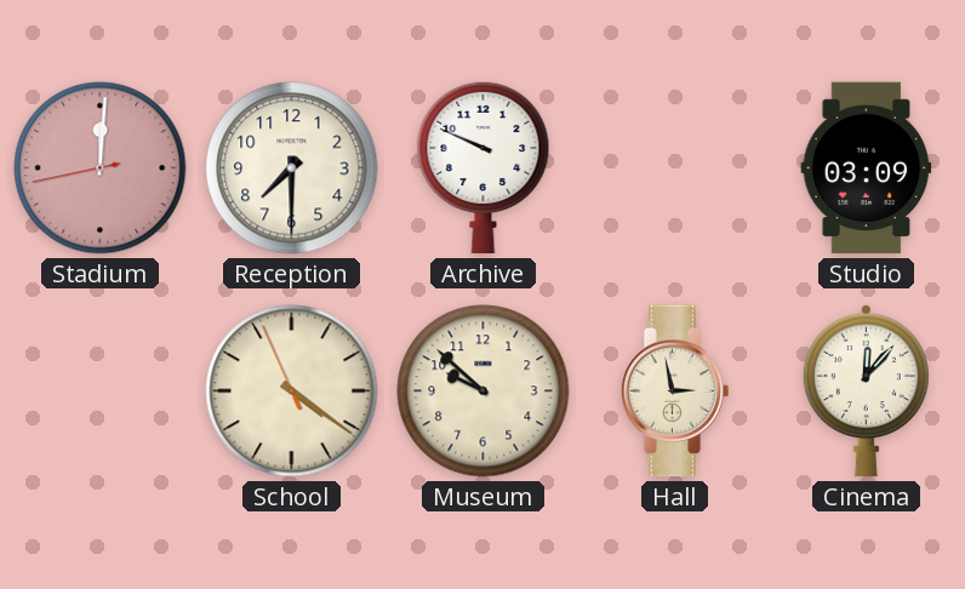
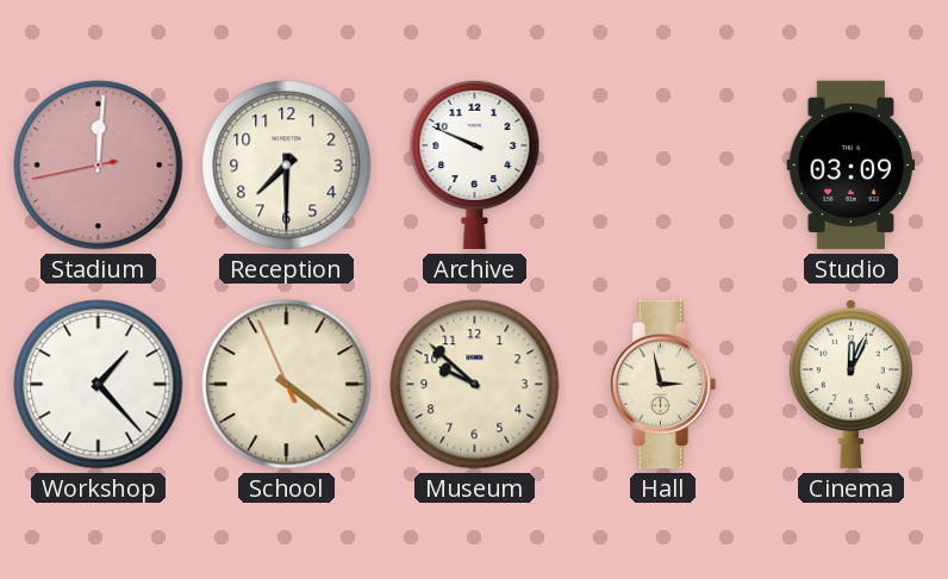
Workshop: none -> 1:23 (99, 385)
Cinema: 12:07 -> 12:04 (850, 385)
